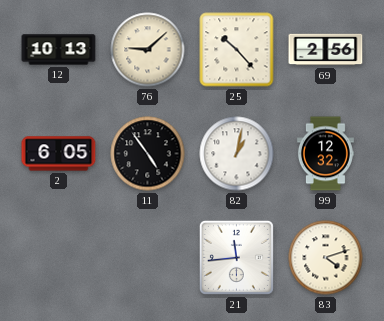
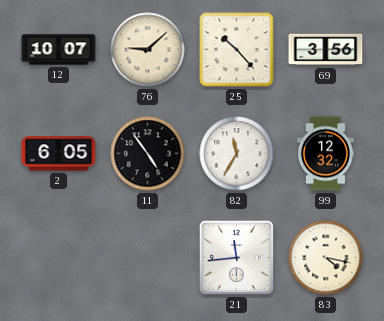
12: 10:13 -> 10:07 (59, 50)
69: 2:56 -> 3:56 (326, 50)
82: 1:02 -> 11:35 (237, 154)
83: 4:12 -> 4:17 (326, 258)
